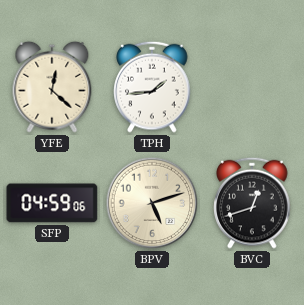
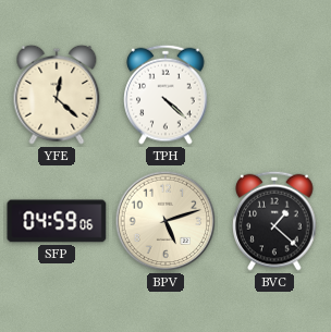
TPH: 1:44 -> 4:22 (165, 95)
BVC: 12:42 -> 1:22 (274, 221)
